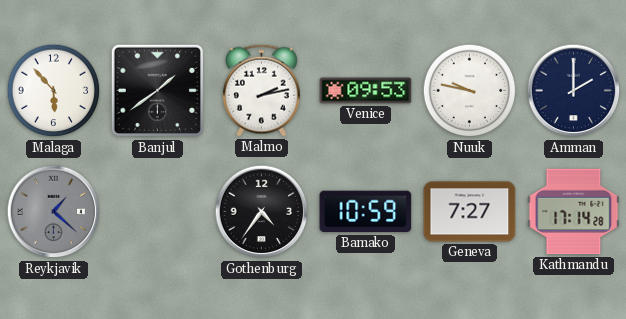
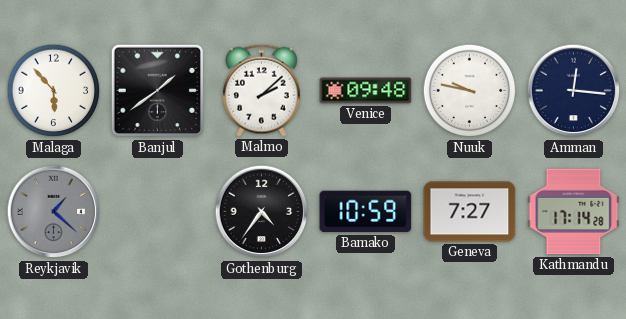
Malmo: 2:13 -> 2:08 (262, 90)
Venice: 09:53 -> 09:48 (366, 91)
Amman: 2:00 -> 12:16 (574, 91)
